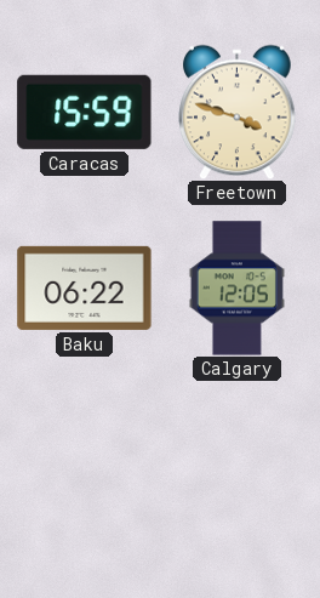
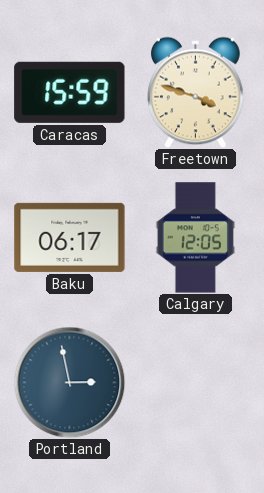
Baku: 06:22 -> 06:17 (70, 237)
Portland: none -> 2:58 (69, 382)
